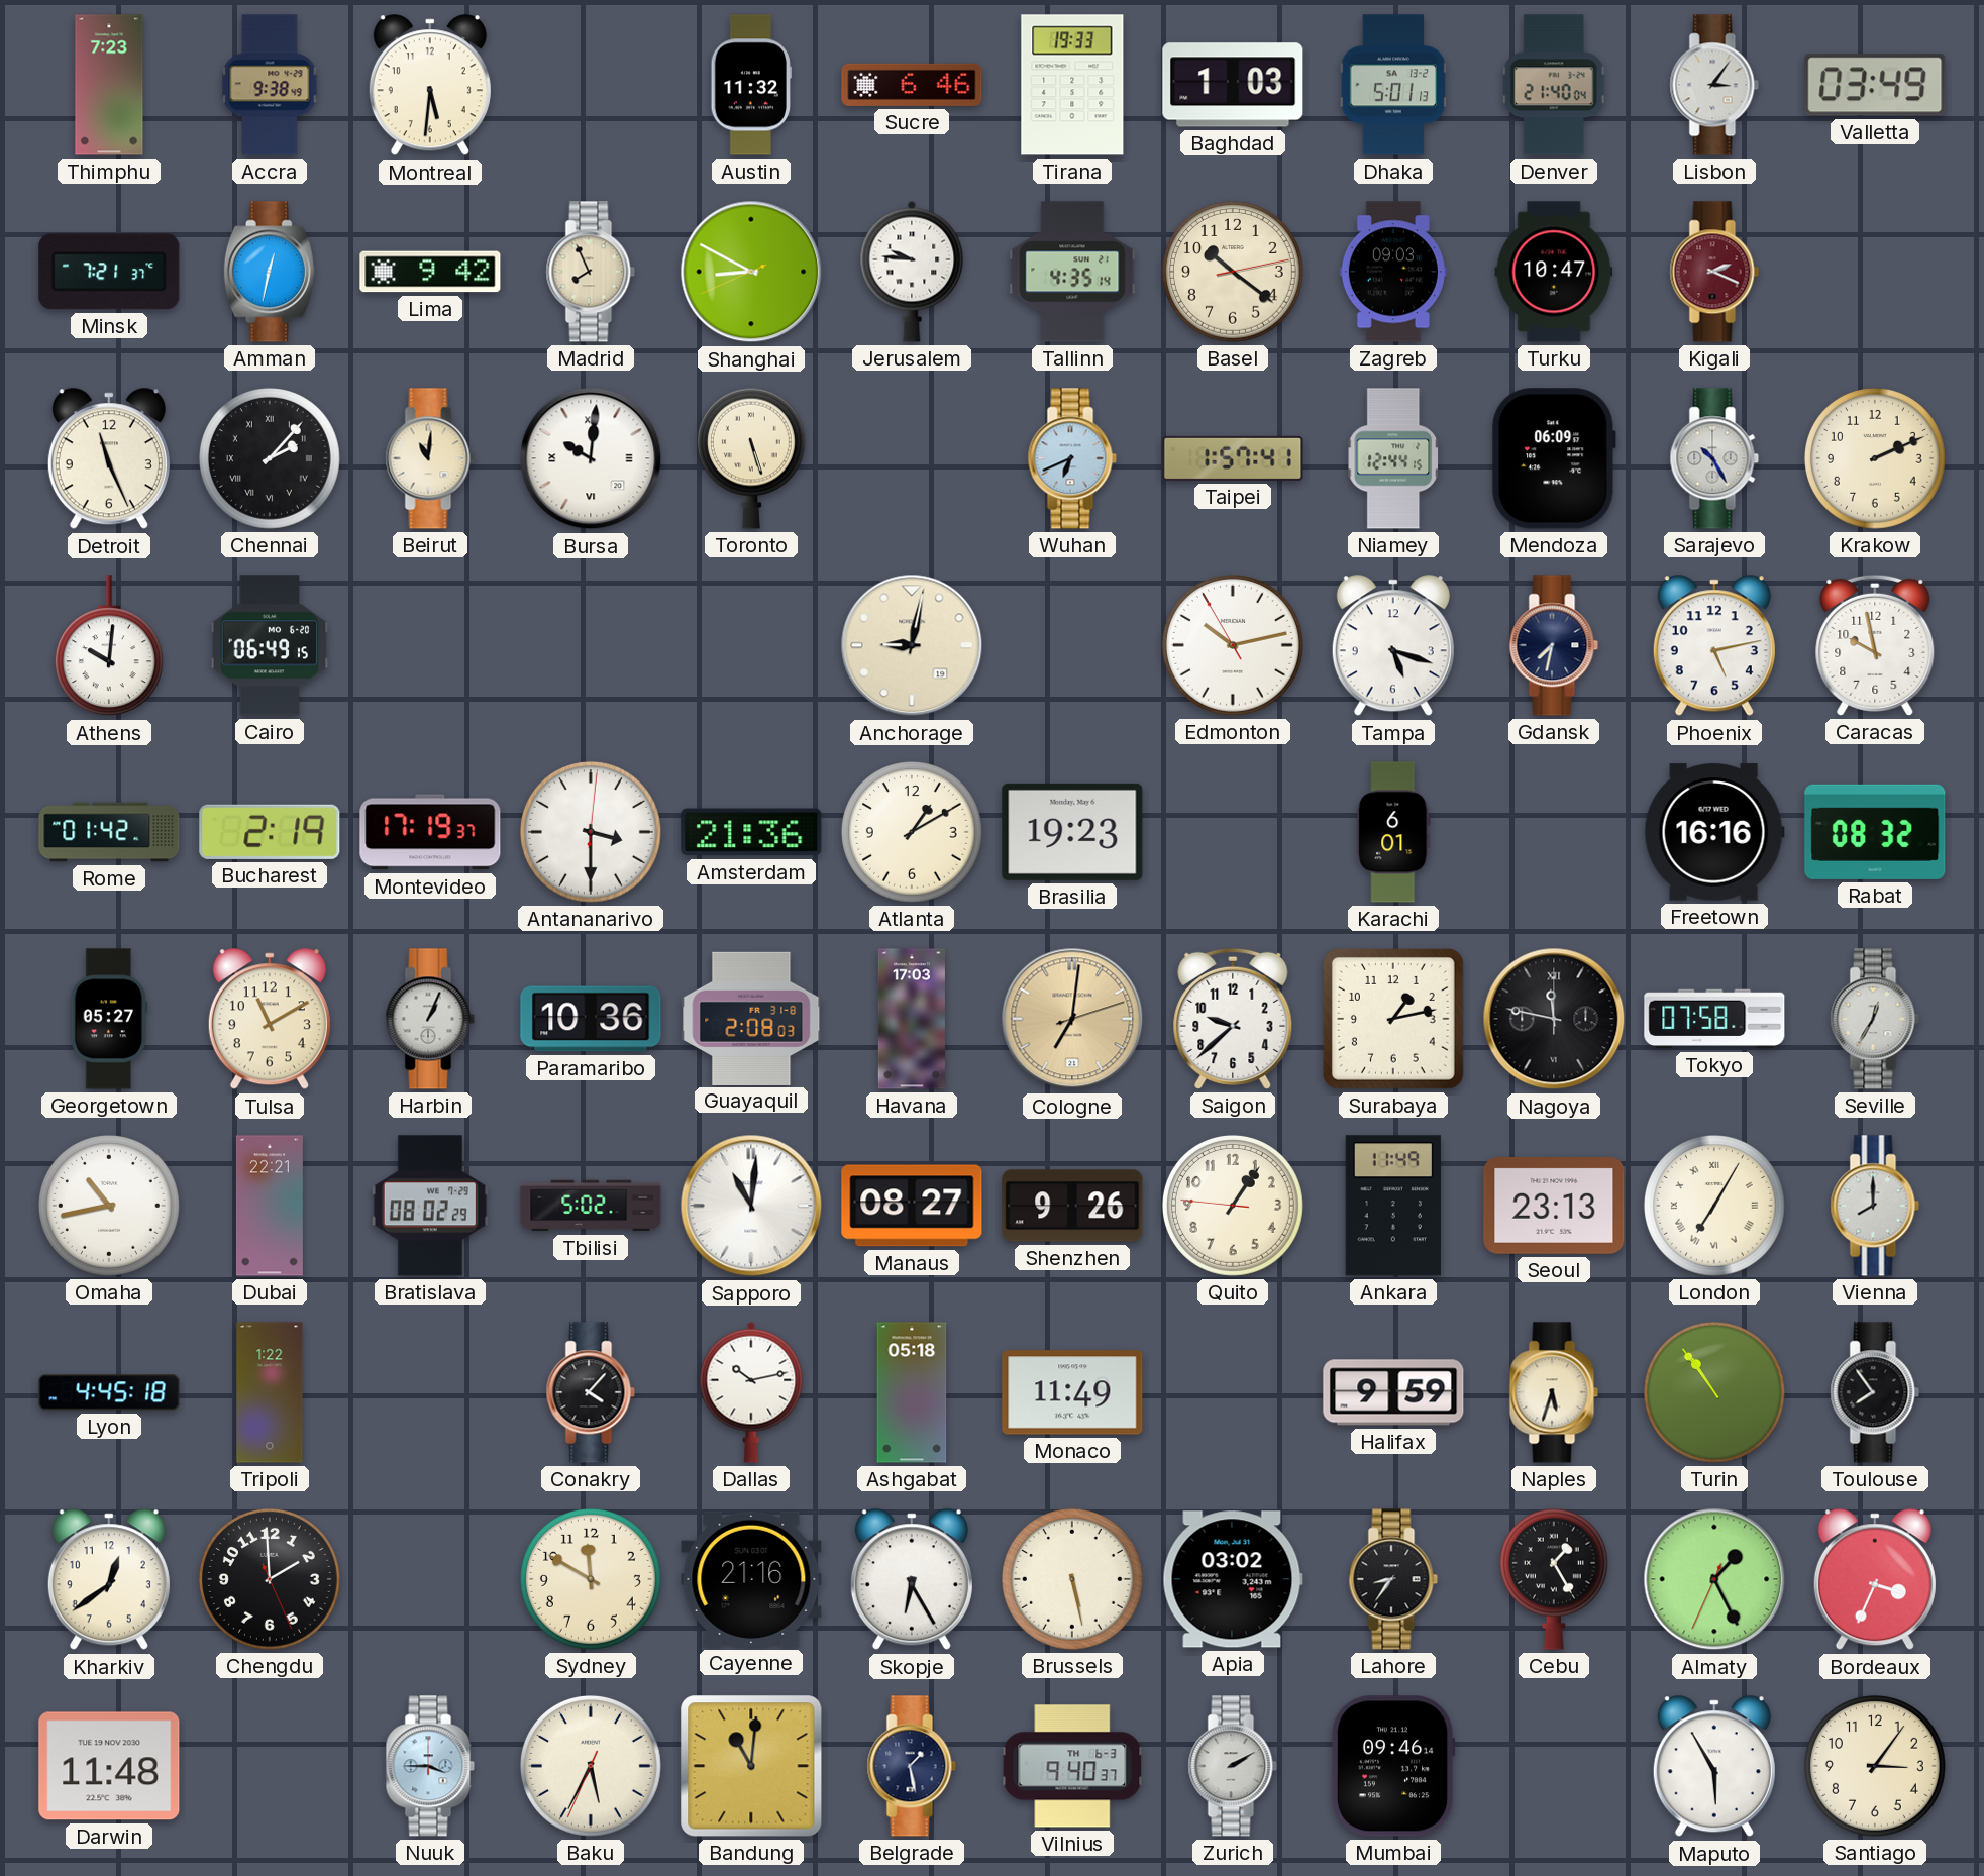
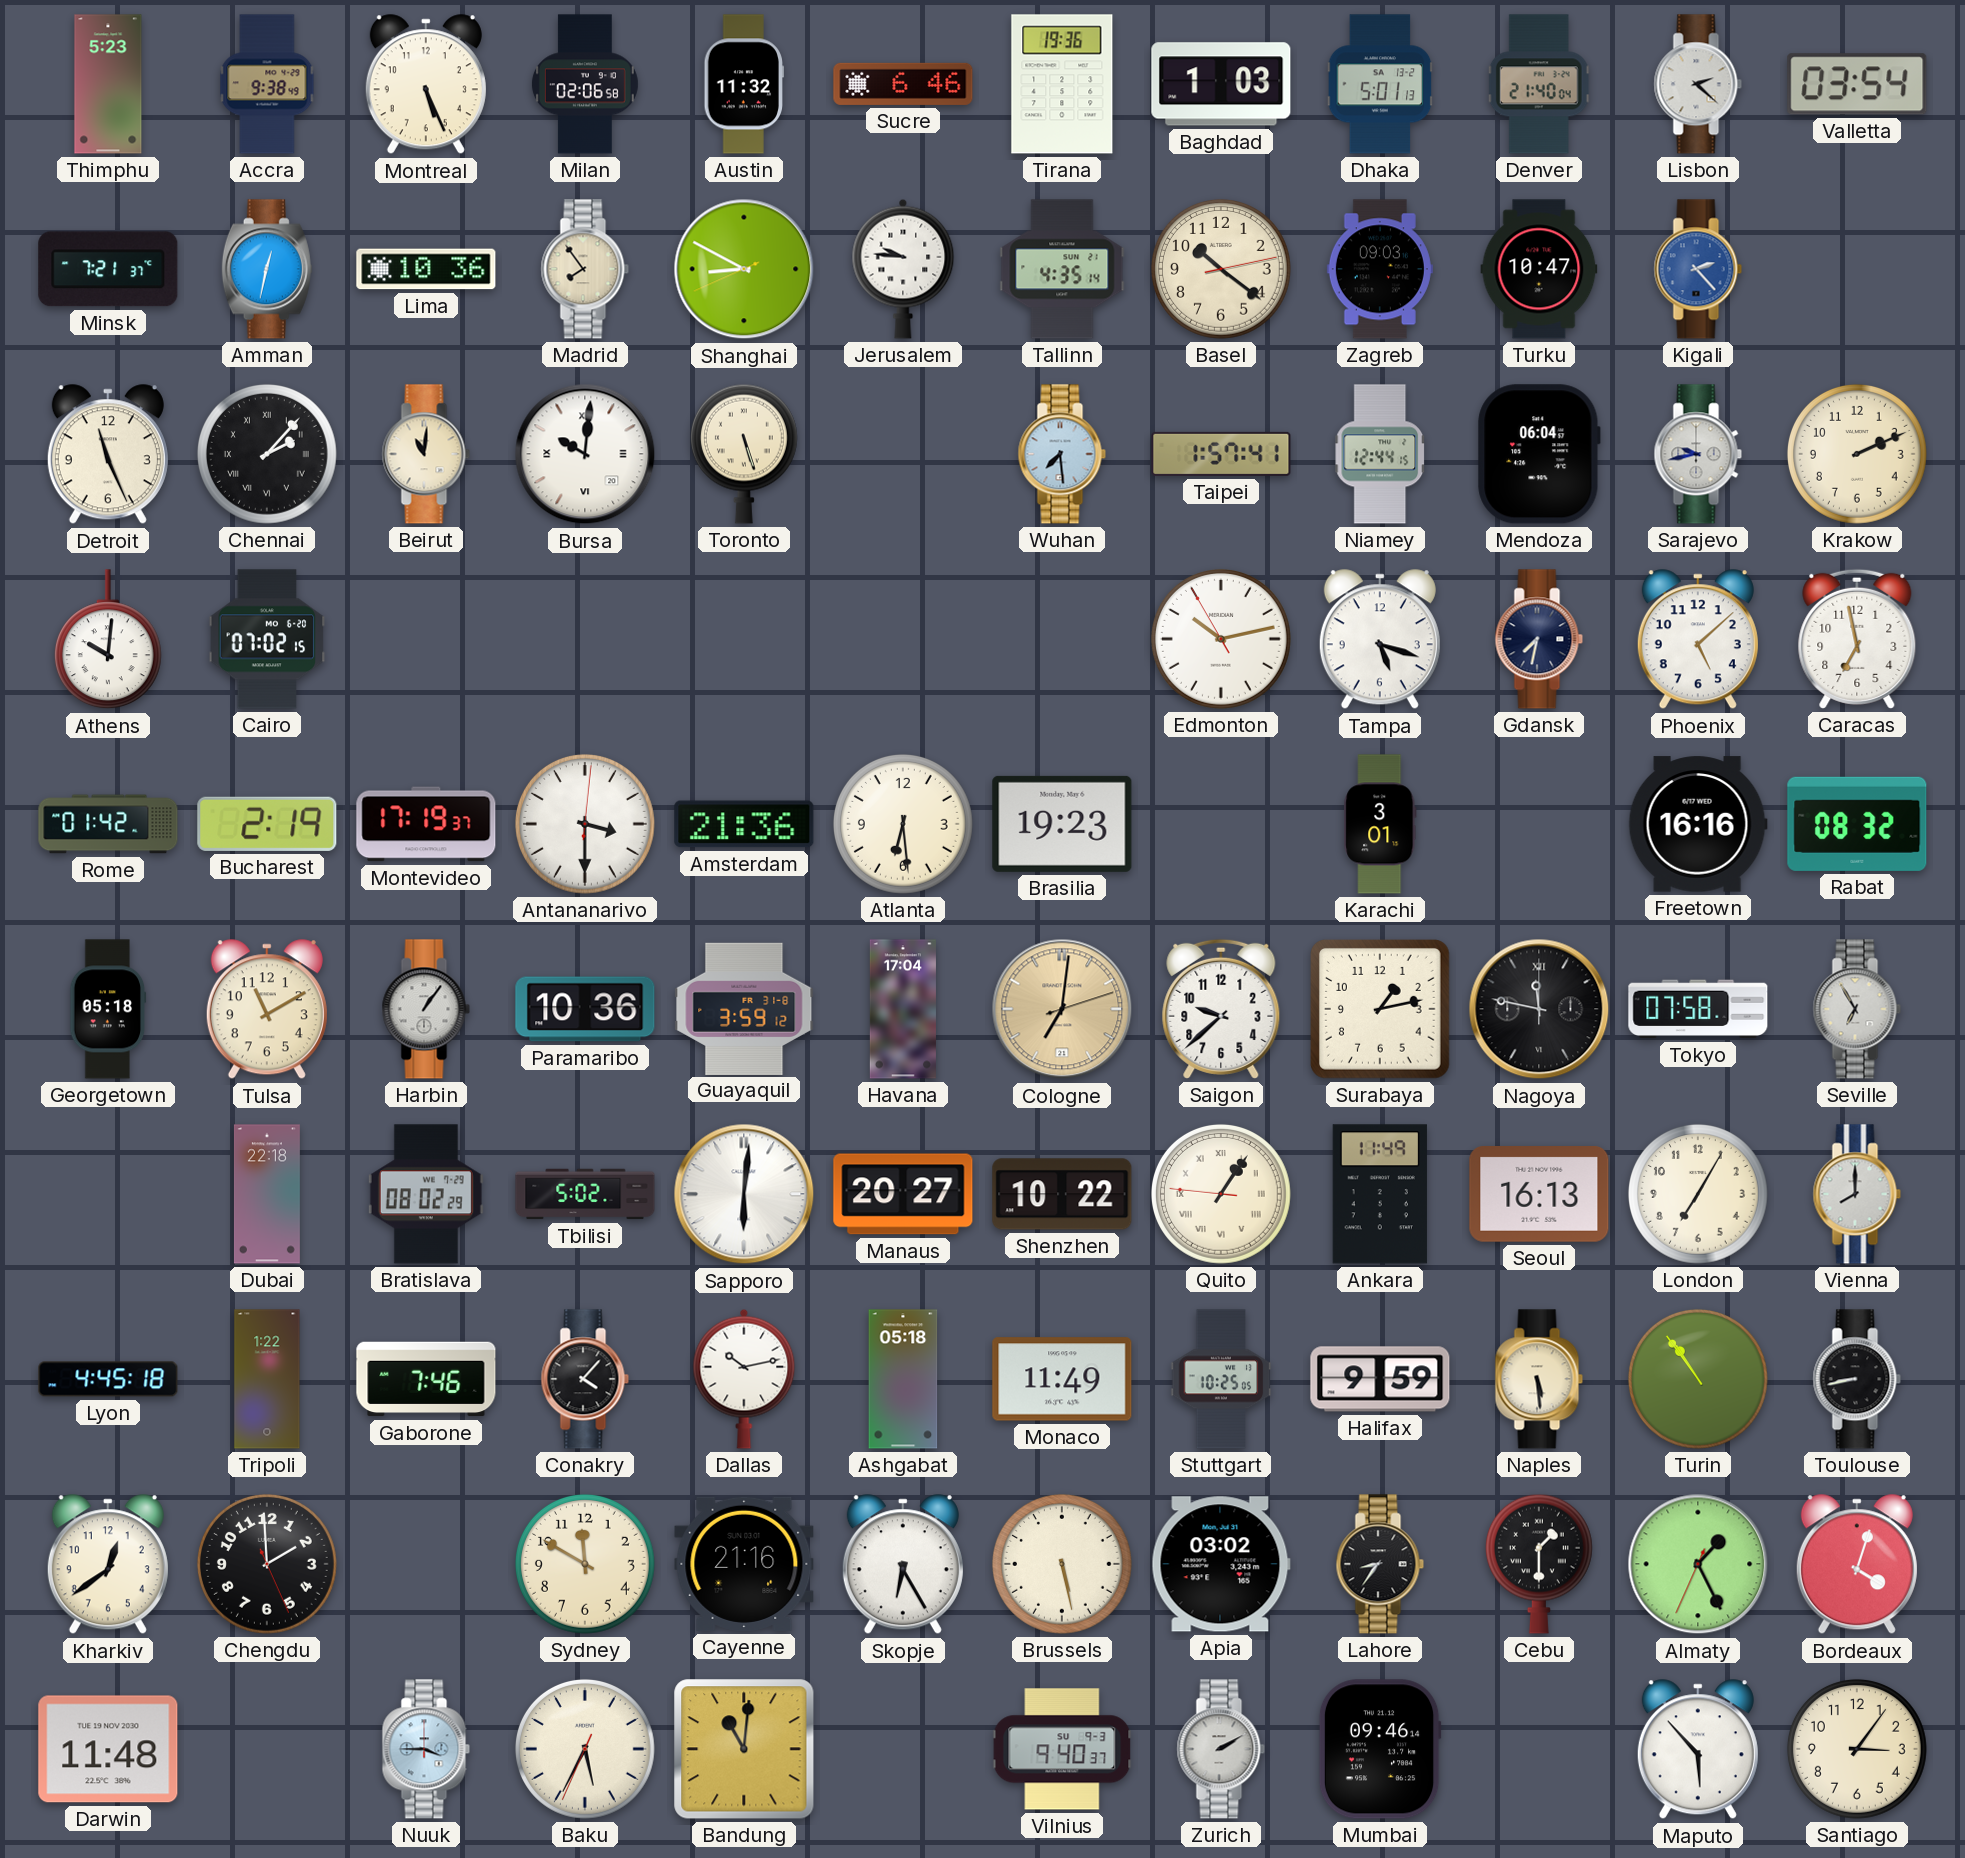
Thimphu: 7:23 -> 5:23 (108, 84)
Montreal: 5:31 -> 5:26 (426, 85)
Milan: none -> 02:06 (585, 84)
Tirana: 19:33 -> 19:36 (1062, 84)
Lisbon: 3:06 -> 2:22 (1698, 84)
Valletta: 03:49 -> 03:54 (1857, 84)
Lima: 9:42 -> 10:36 (426, 269)
Madrid: 7:56 -> 7:54 (585, 269)
Kigali: 2:19 -> 2:23 (1698, 269)
Kigali dial: burgundy -> blue (1698, 269)
Wuhan: 6:41 -> 7:29 (1062, 454)
Mendoza: 06:09 -> 06:04 (1539, 454)
Sarajevo: 10:25 -> 9:43 (1698, 454)
Cairo: 06:49 -> 07:02 (267, 639)
Anchorage: 9:02 -> none (912, 645)
Phoenix: 5:13 -> 5:08 (1698, 640)
Caracas: 9:58 -> 6:58 (1857, 639)
Atlanta: 1:10 -> 6:29 (903, 824)
Karachi: 6:01 -> 3:01 (1380, 824)
Georgetown: 05:27 -> 05:18 (108, 1009)
Harbin: 1:04 -> 1:06 (426, 1009)
Guayaquil: 2:08 -> 3:59 (744, 1008)
Havana: 17:03 -> 17:04 (903, 1009)
Seville: 12:35 -> 6:55 (1857, 1009)
Omaha: 10:43 -> none (109, 1206)
Dubai: 22:21 -> 22:18 (267, 1194)
Sapporo: 11:01 -> 6:01 (744, 1194)
Manaus: 08:27 -> 20:27 (903, 1194)
Shenzhen: 9:26 -> 10:22 (1062, 1194)
Quito numerals: Arabic -> Roman (1221, 1194)
Seoul: 23:13 -> 16:13 (1539, 1195)
London numerals: Roman -> Arabic (1698, 1194)
Gaborone: none -> 7:46 (426, 1379)
Stuttgart: none -> 10:25 (1221, 1379)
Naples: 5:33 -> 5:29 (1539, 1379)
Toulouse: 7:54 -> 8:43 (1857, 1379)
Cebu: 1:25 -> 1:30 (1539, 1564)
Bordeaux: 3:34 -> 4:03 (1857, 1565)
Belgrade: 1:28 -> none (912, 1766)
Vilnius date: TH 6-3 -> SU 9-3 (1062, 1749)
Maputo: 5:55 -> 5:53 (1698, 1750)
